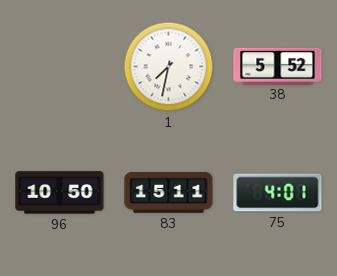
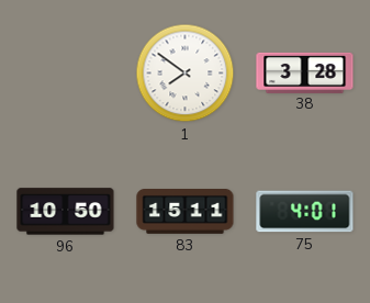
1: 7:32 -> 7:51 (186, 74)
38: 5:52 -> 3:28 (305, 72)
